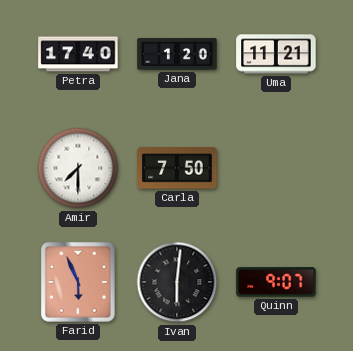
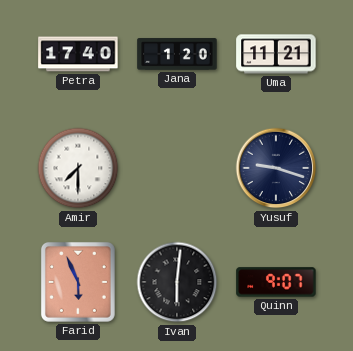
Carla: 7:50 -> none (177, 168)
Yusuf: none -> 9:18 (276, 168)
